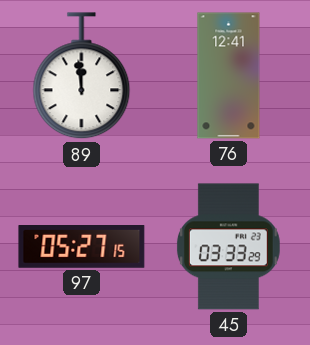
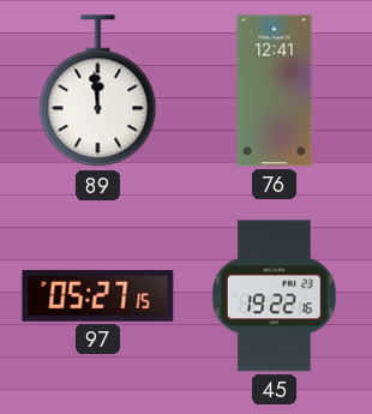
45: 03:33 -> 19:22 (274, 296)
